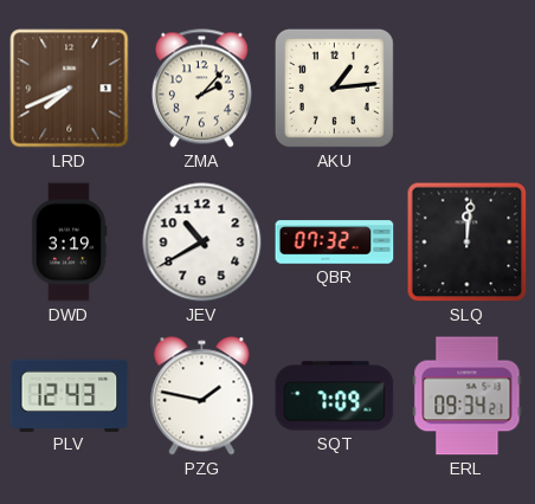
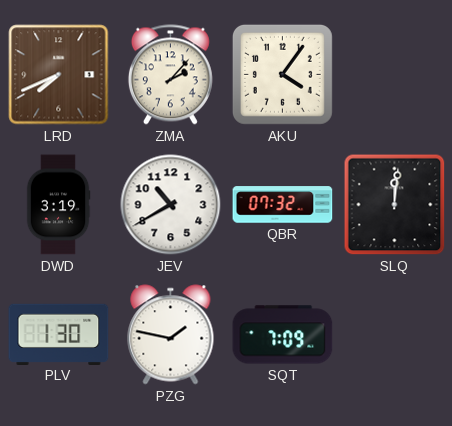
AKU: 1:14 -> 4:06 (282, 74)
PLV: 12:43 -> 1:30 (59, 334)
ERL: 09:34 -> none (468, 396)
